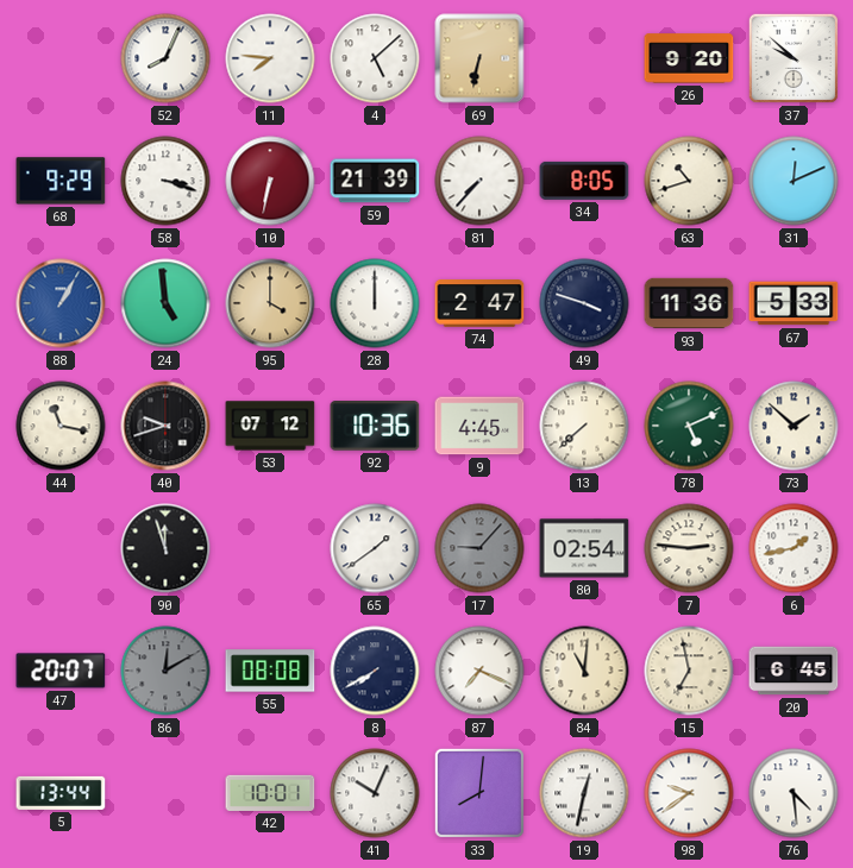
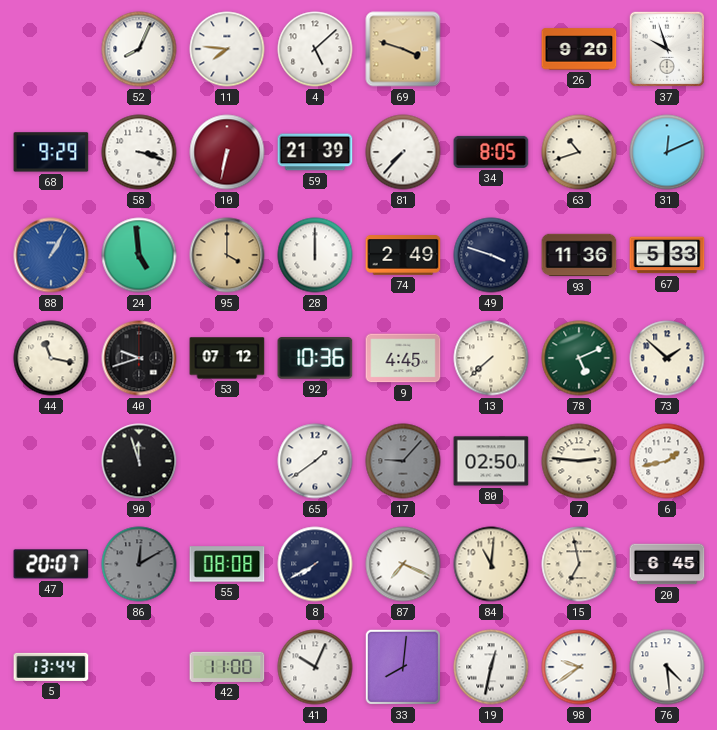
69: 6:32 -> 3:48 (403, 49)
37: 9:52 -> 9:57 (667, 49)
74: 2:47 -> 2:49 (403, 255)
80: 02:54 -> 02:50 (491, 461)
42: 10:01 -> 11:00 (227, 667)
